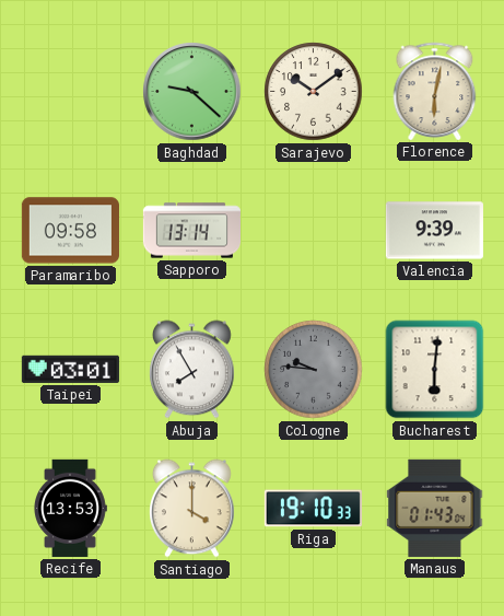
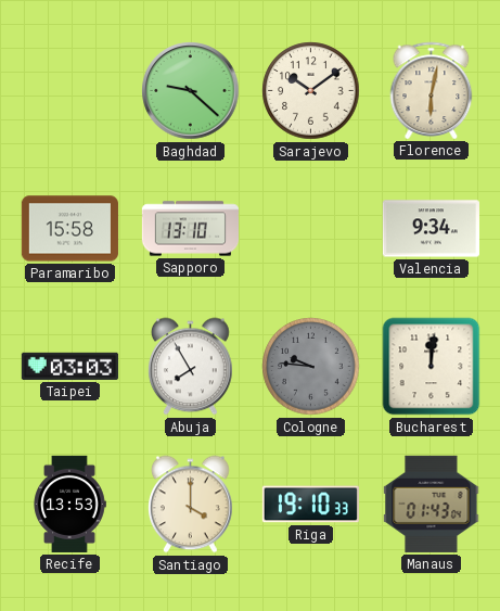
Paramaribo: 09:58 -> 15:58 (69, 229)
Sapporo: 13:14 -> 13:10 (190, 229)
Valencia: 9:39 -> 9:34 (431, 229)
Taipei: 03:01 -> 03:03 (69, 366)
Bucharest: 6:01 -> 12:01 (432, 367)
